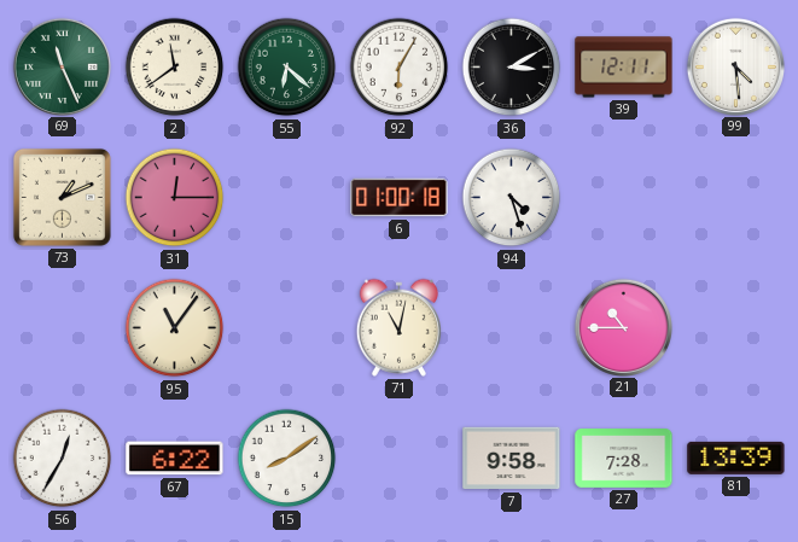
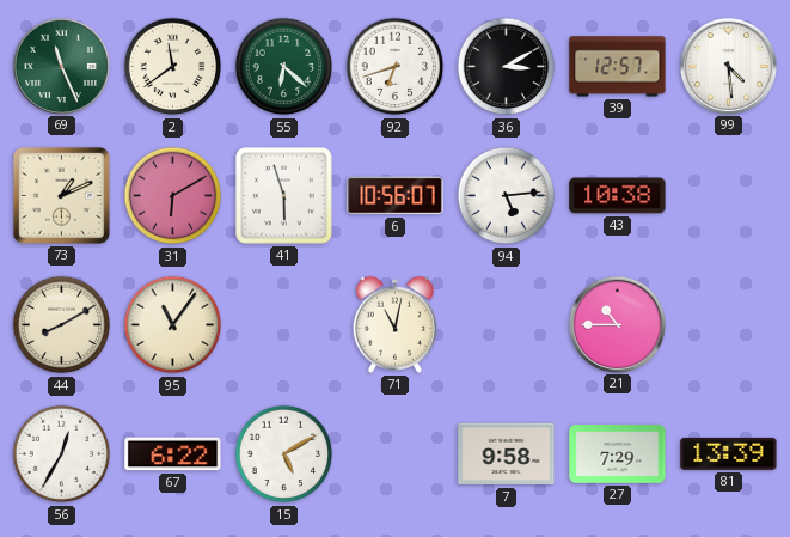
92: 6:05 -> 6:42 (396, 67)
39: 12:11 -> 12:57 (618, 67)
31: 12:15 -> 6:10 (173, 196)
41: none -> 5:57 (284, 196)
6: 01:00 -> 10:56 (396, 196)
94: 4:27 -> 5:14 (507, 196)
43: none -> 10:38 (618, 196)
44: none -> 8:10 (62, 325)
15: 8:09 -> 5:10 (284, 454)
27: 7:28 -> 7:29 (618, 454)
